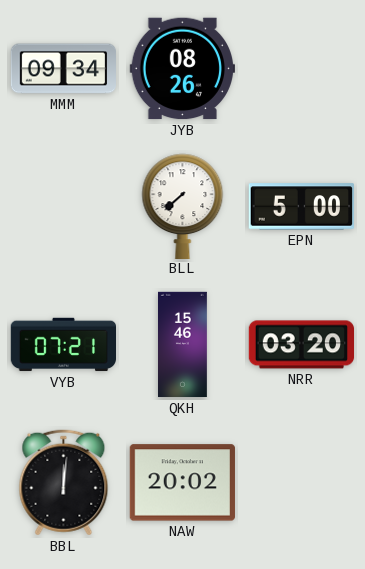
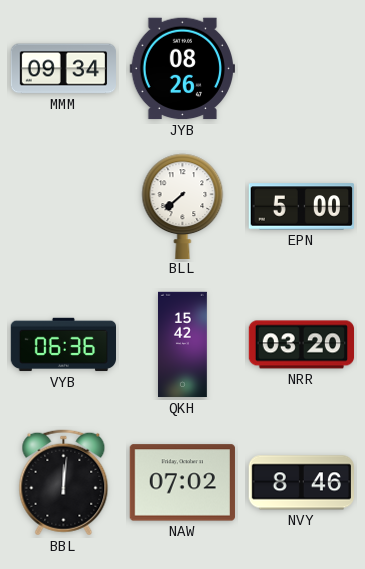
VYB: 07:21 -> 06:36 (63, 345)
QKH: 15:46 -> 15:42 (183, 345)
NAW: 20:02 -> 07:02 (182, 483)
NVY: none -> 8:46 (301, 483)
